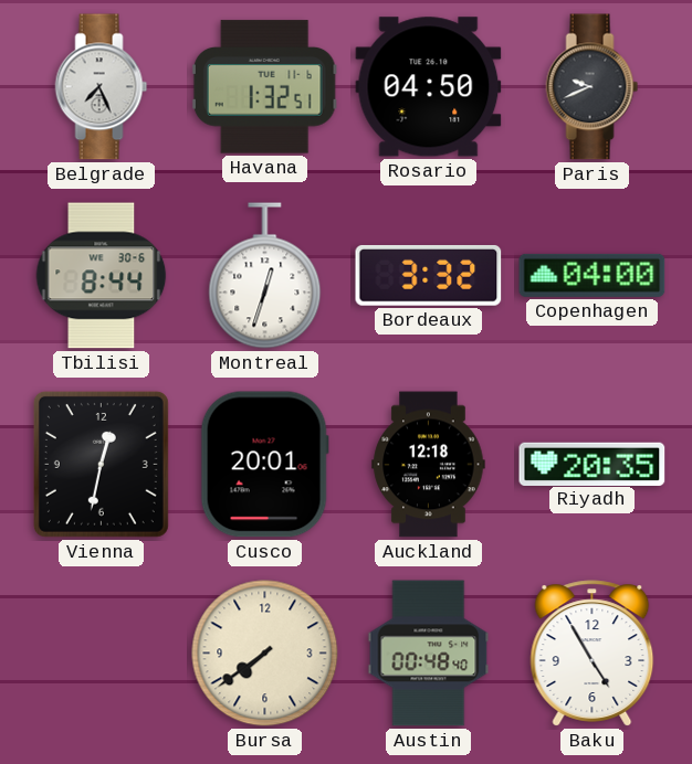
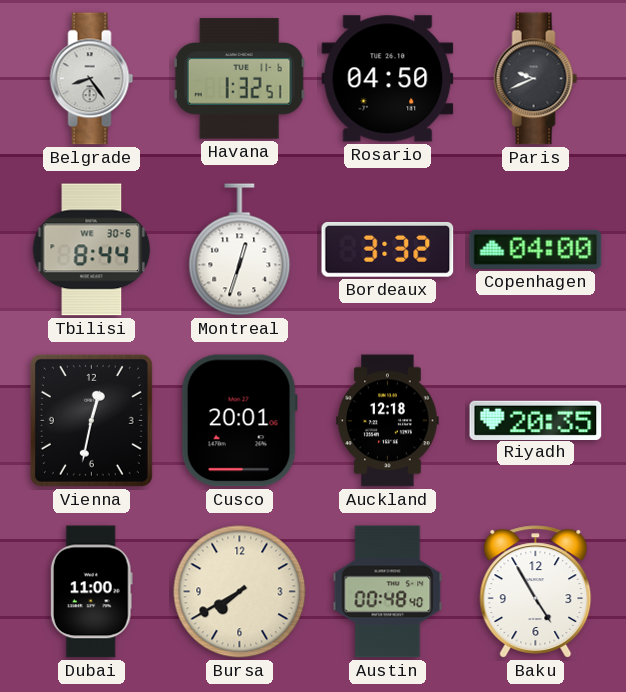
Belgrade: 7:26 -> 8:24 (92, 79)
Dubai: none -> 11:00 (91, 592)
Bursa: 7:39 -> 7:40 (240, 592)
